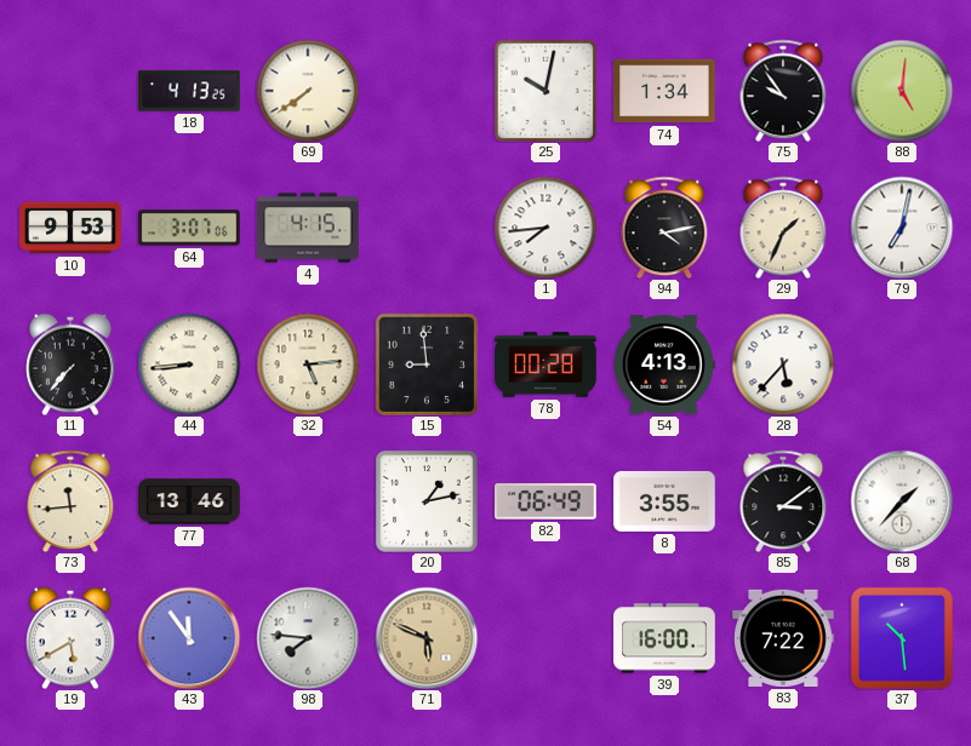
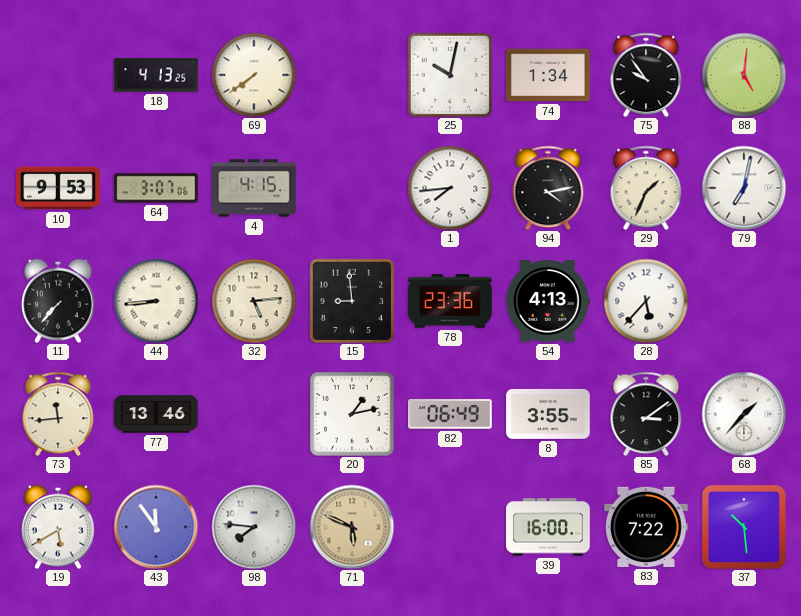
78: 00:28 -> 23:36 (450, 301)
